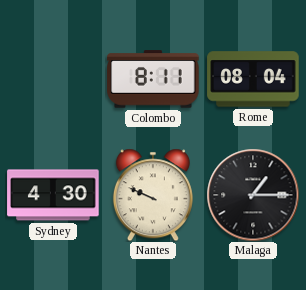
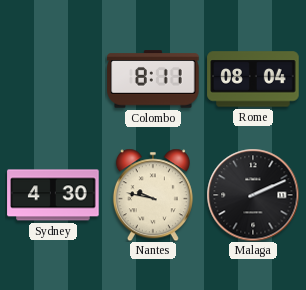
Nantes: 9:49 -> 9:47 (153, 195)
Malaga: 1:15 -> 2:11 (253, 195)
